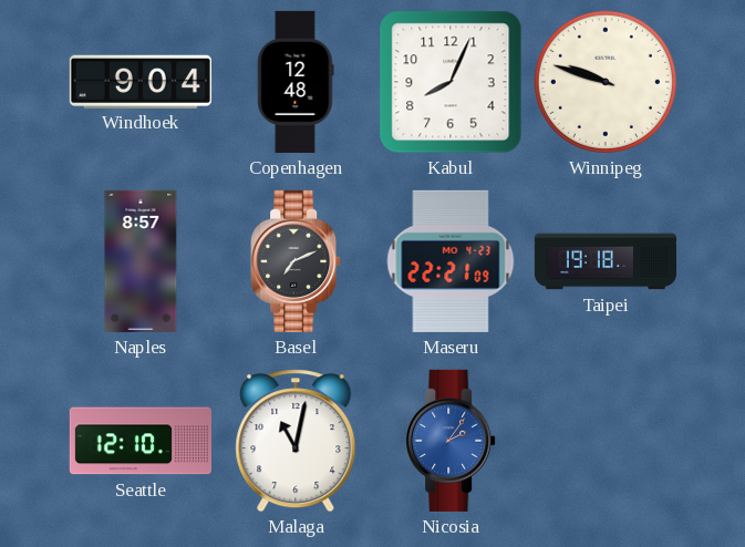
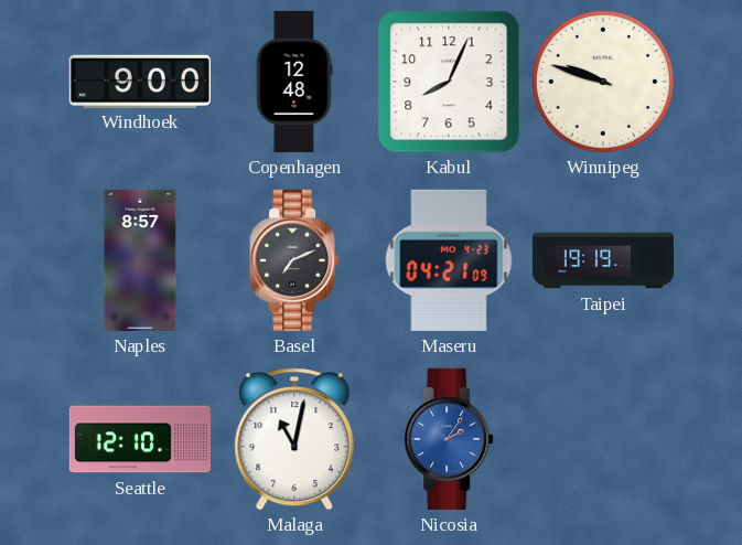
Windhoek: 9:04 -> 9:00 (140, 81)
Maseru: 22:21 -> 04:21 (449, 260)
Taipei: 19:18 -> 19:19 (602, 260)
